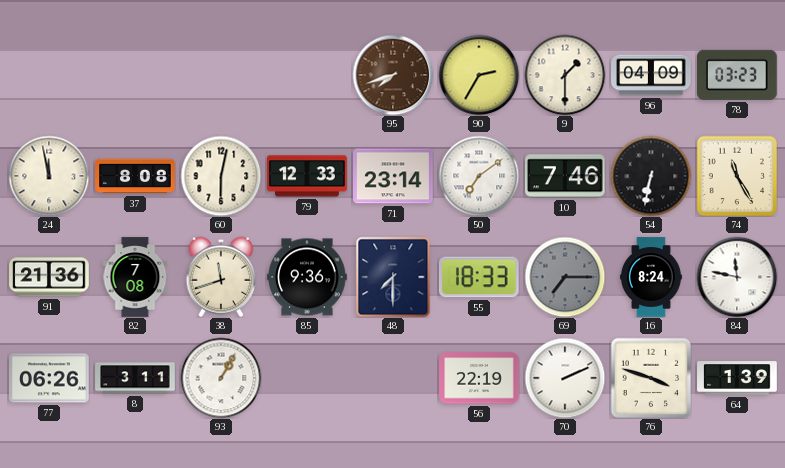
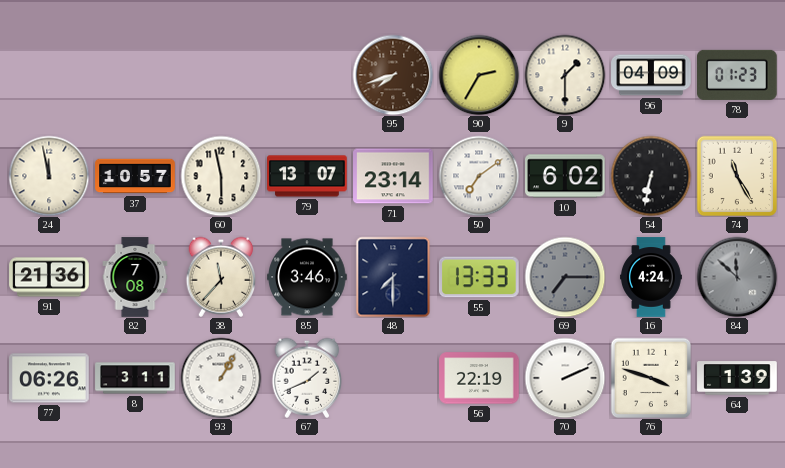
78: 03:23 -> 01:23 (738, 75)
37: 8:08 -> 10:57 (135, 176)
60: 6:02 -> 5:58 (221, 176)
79: 12:33 -> 13:07 (307, 176)
10: 7:46 -> 6:02 (566, 176)
38: 11:42 -> 11:37 (221, 277)
85: 9:36 -> 3:46 (307, 277)
55: 18:33 -> 13:33 (480, 277)
16: 8:24 -> 4:24 (651, 277)
84: 11:47 -> 11:52 (737, 277)
84 dial: white -> grey (737, 277)
67: none -> 1:41 (307, 378)
